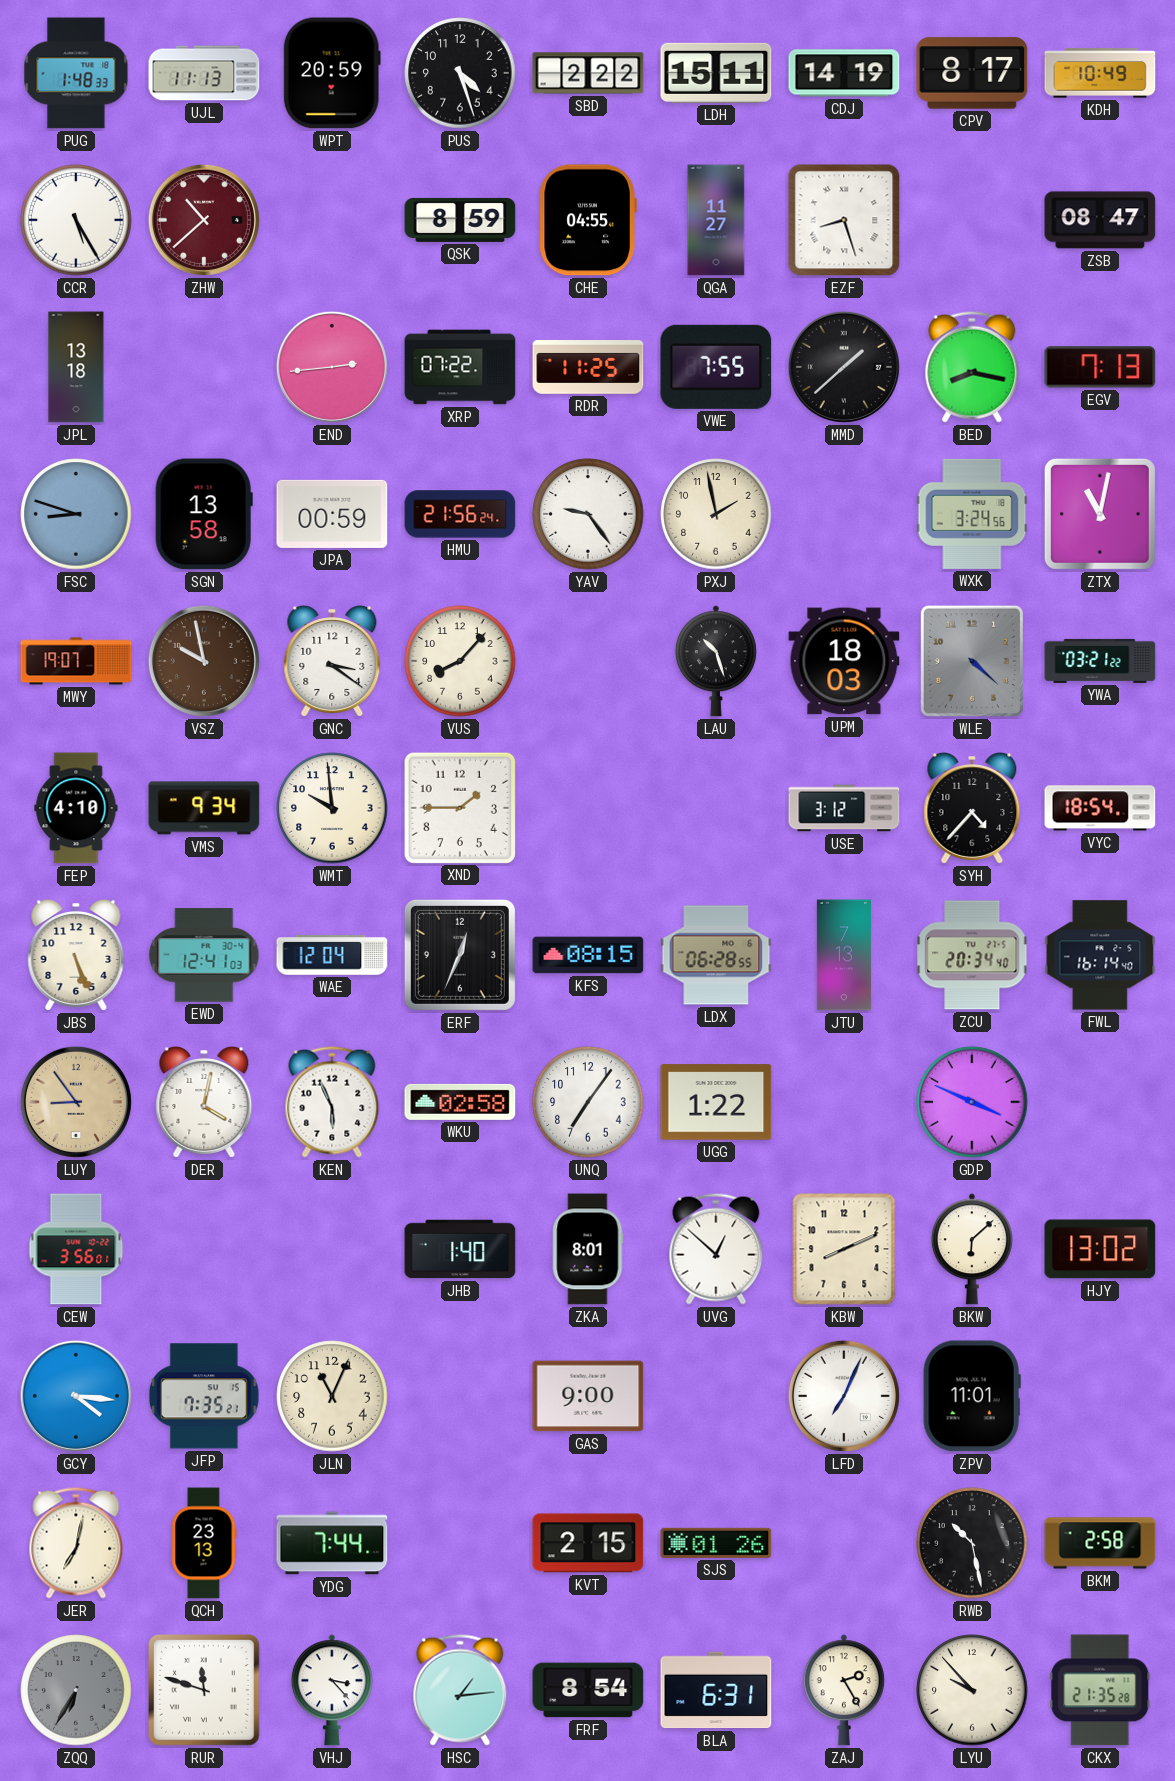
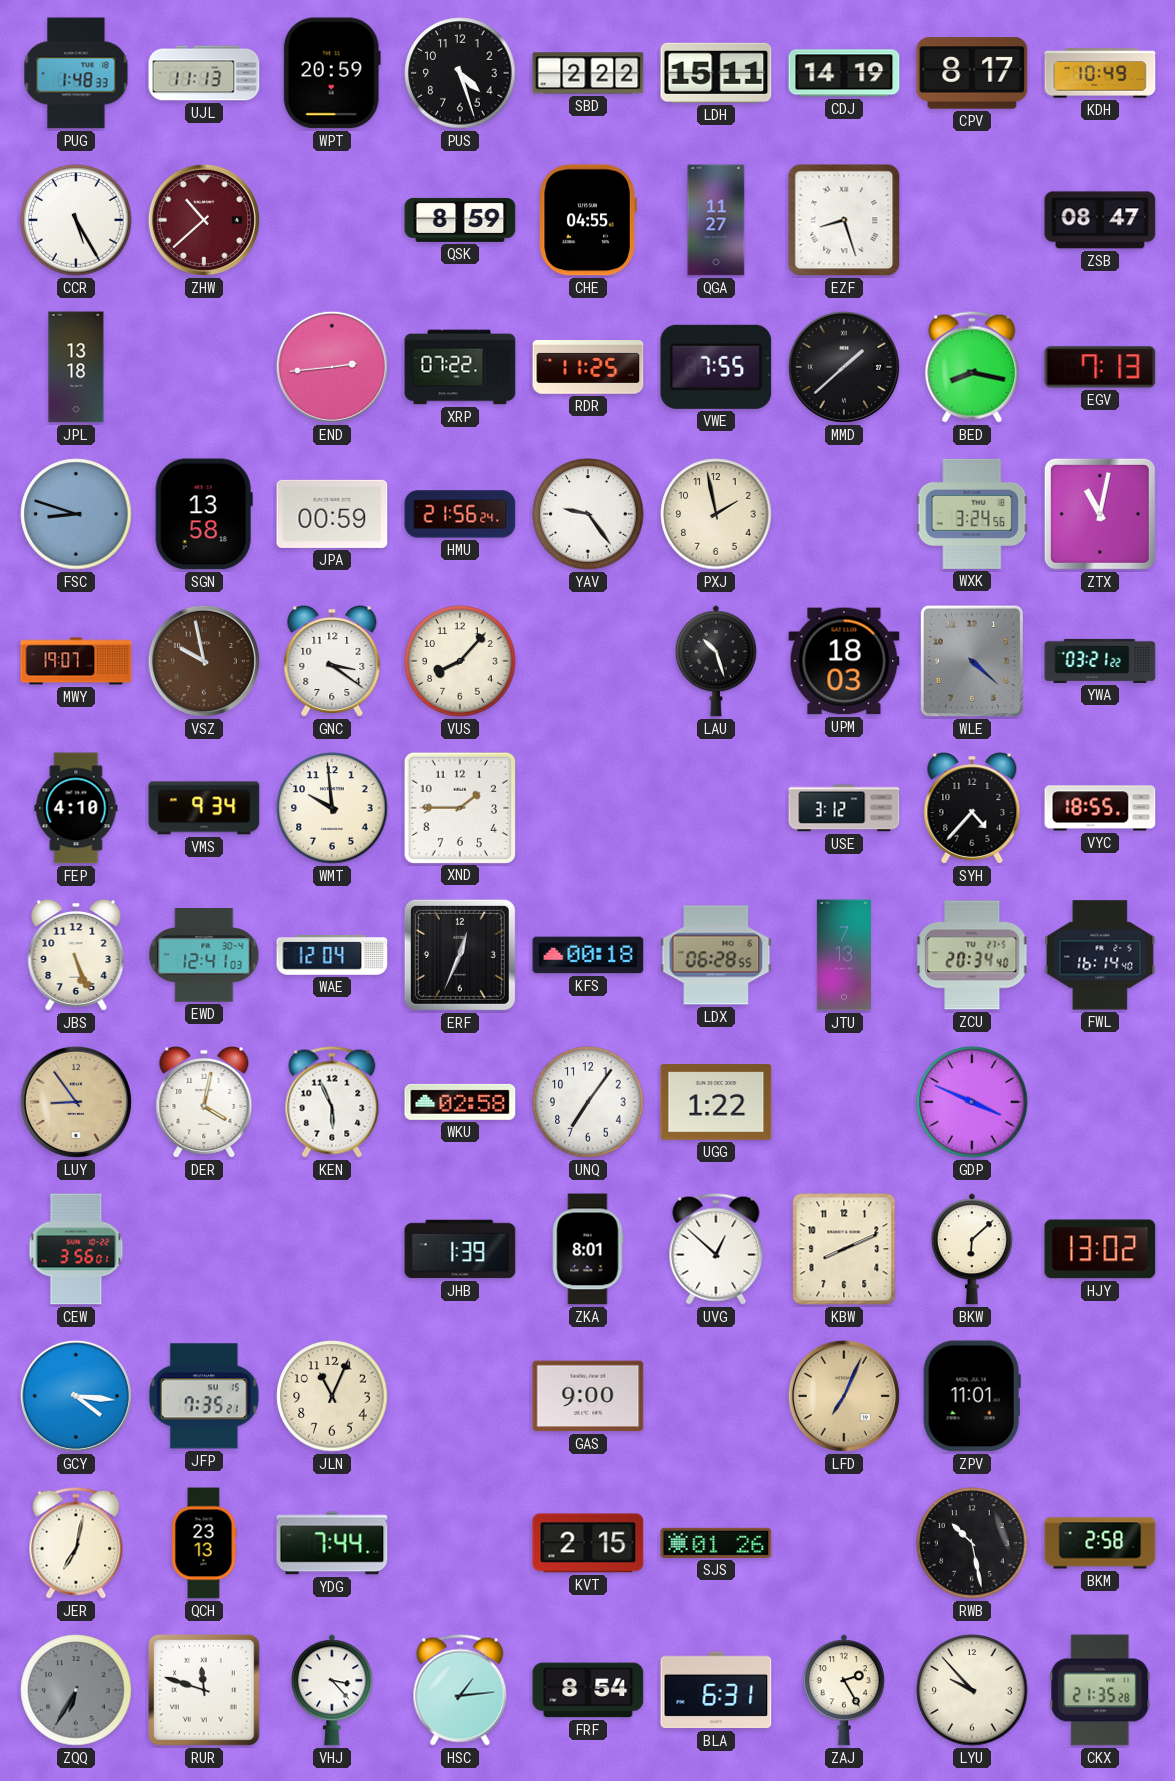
VYC: 18:54 -> 18:55 (1100, 808)
KFS: 08:15 -> 00:18 (588, 955)
JHB: 1:40 -> 1:39 (460, 1249)
LFD dial: white -> champagne (844, 1396)
